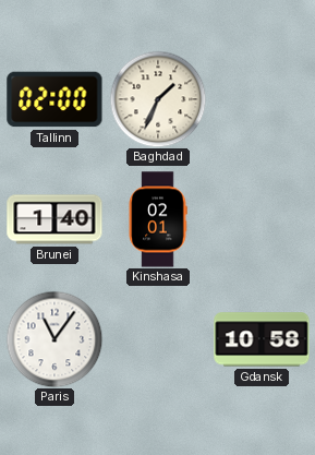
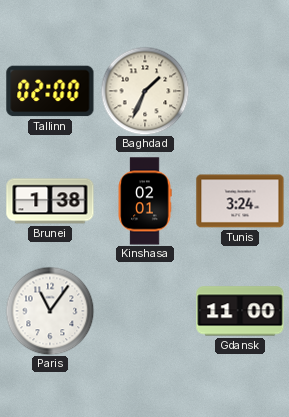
Brunei: 1:40 -> 1:38 (50, 201)
Tunis: none -> 3:24 (240, 201)
Gdansk: 10:58 -> 11:00 (240, 311)
